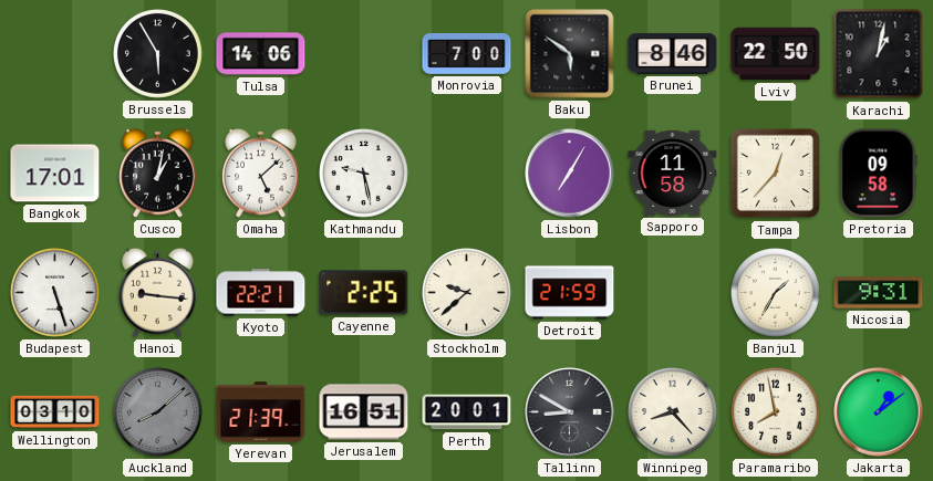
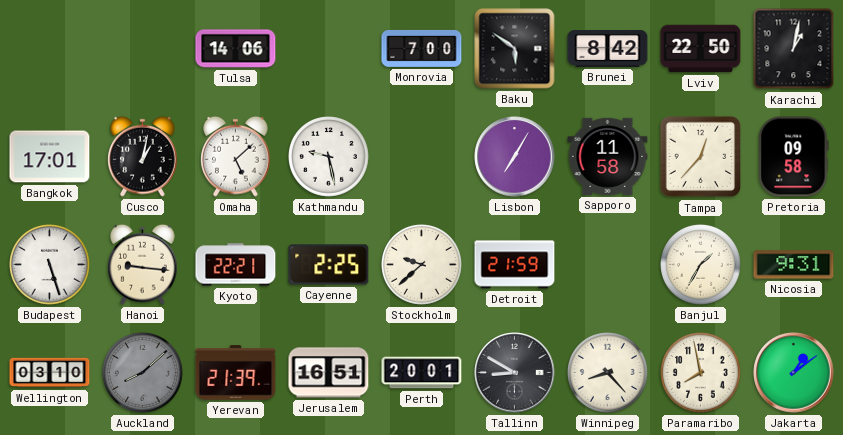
Brussels: 5:55 -> none (158, 54)
Brunei: 8:46 -> 8:42 (608, 49)
